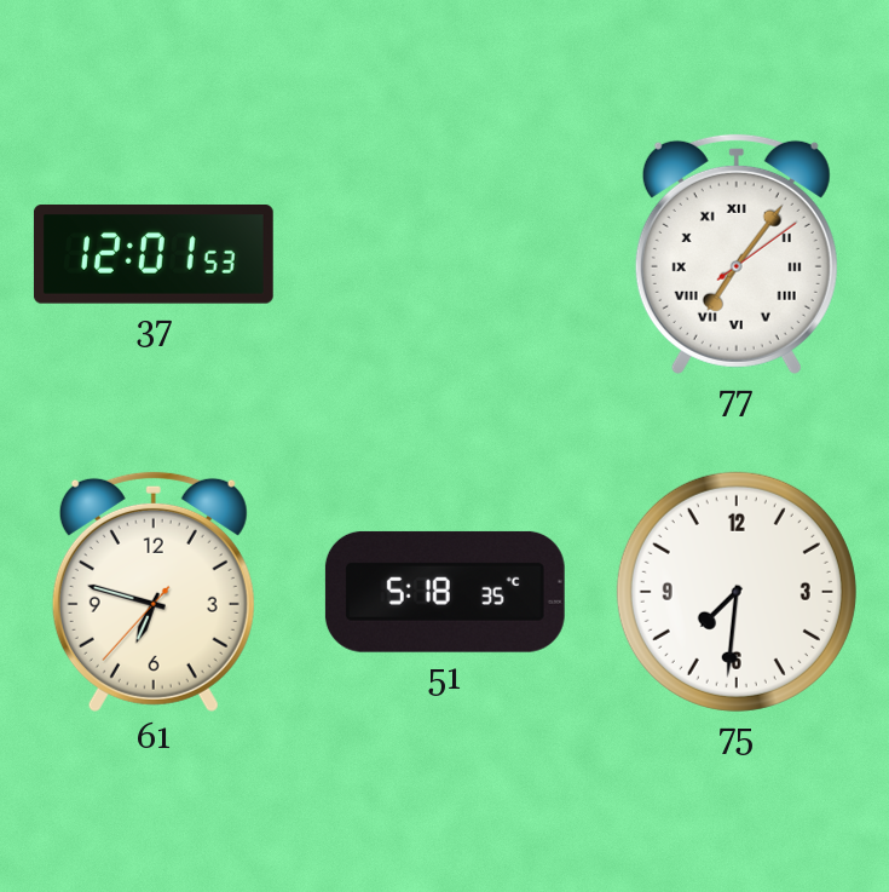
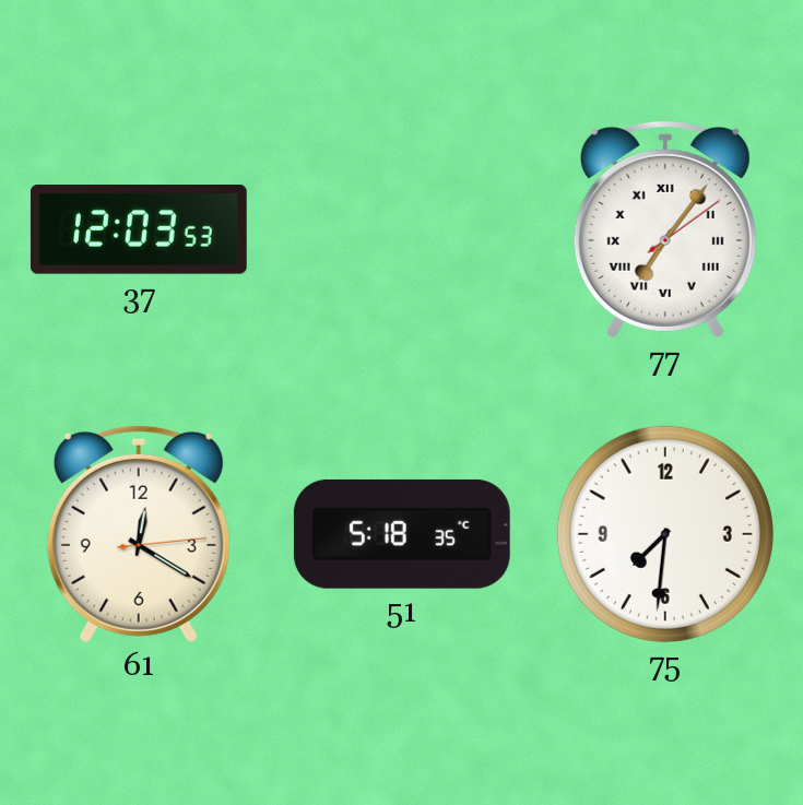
37: 12:01 -> 12:03 (139, 229)
61: 6:47 -> 12:20 (139, 533)
